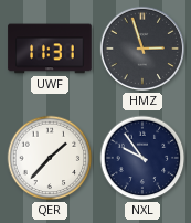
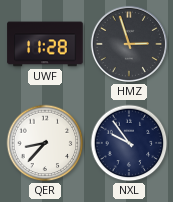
UWF: 11:31 -> 11:28 (45, 44)
QER: 1:37 -> 8:37 (45, 143)
